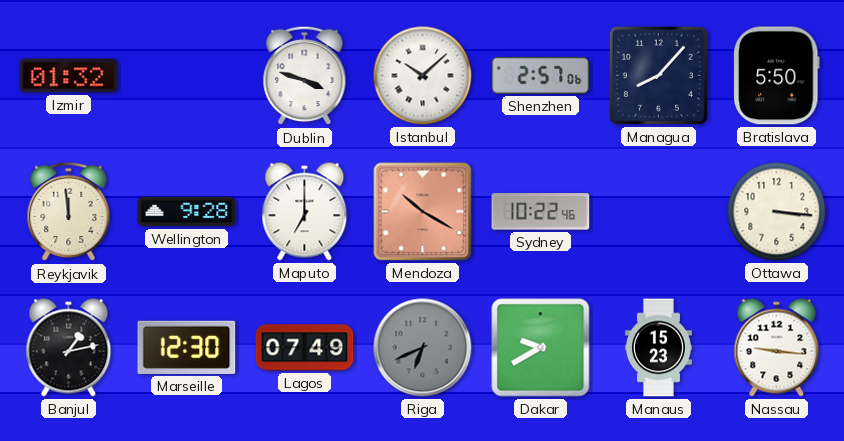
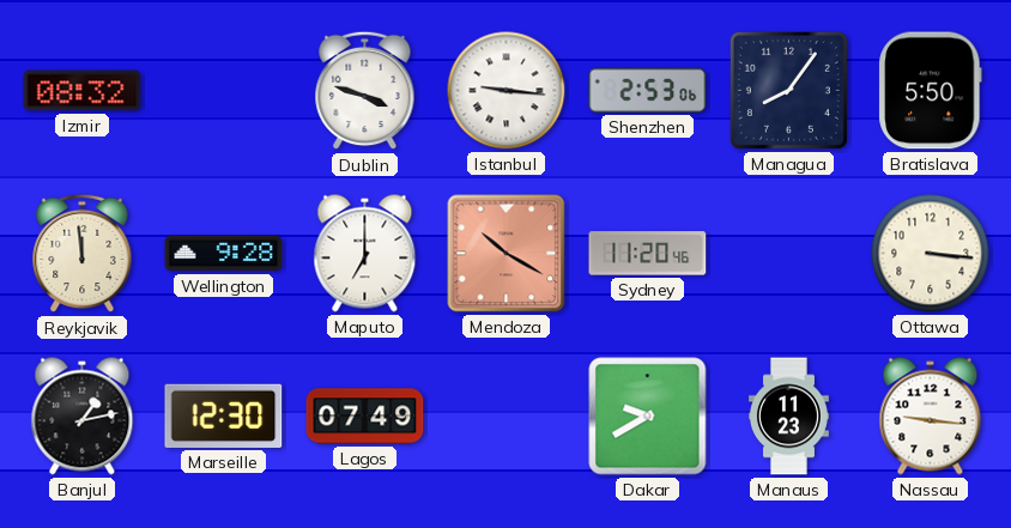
Izmir: 01:32 -> 08:32 (83, 91)
Istanbul: 10:08 -> 9:16 (507, 91)
Shenzhen: 2:57 -> 2:53 (648, 90)
Managua: 8:07 -> 8:06 (788, 90)
Sydney: 10:22 -> 11:20 (648, 254)
Riga: 6:41 -> none (423, 348)
Manaus: 15:23 -> 11:23 (788, 417)
